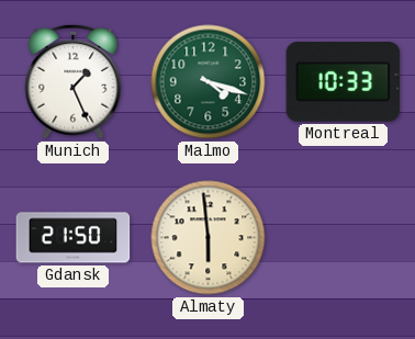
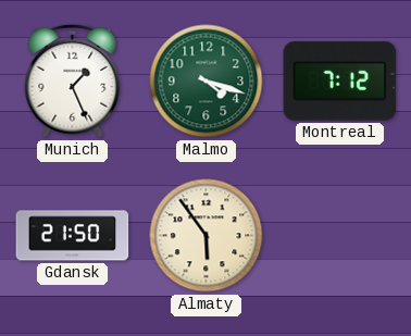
Montreal: 10:33 -> 7:12 (340, 82)
Almaty: 5:59 -> 5:54 (207, 236)
